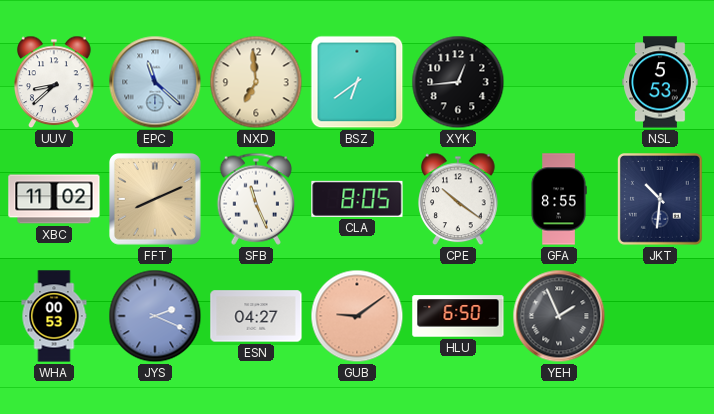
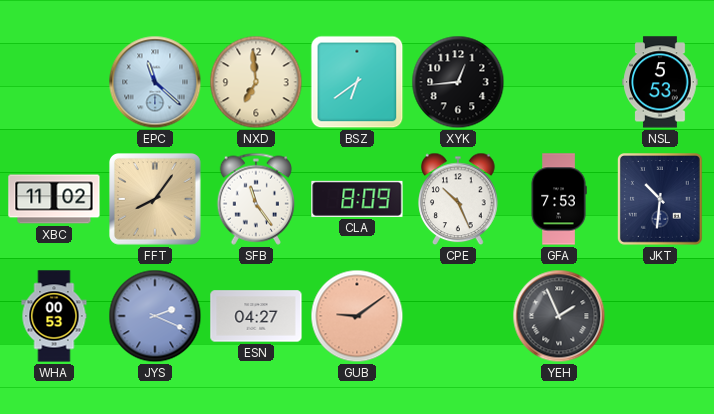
UUV: 8:38 -> none (54, 82)
FFT: 8:11 -> 8:06 (156, 200)
SFB: 11:26 -> 11:24 (255, 199)
CLA: 8:05 -> 8:09 (357, 199)
CPE: 10:21 -> 10:26 (458, 199)
GFA: 8:55 -> 7:53 (559, 199)
HLU: 6:50 -> none (458, 316)
